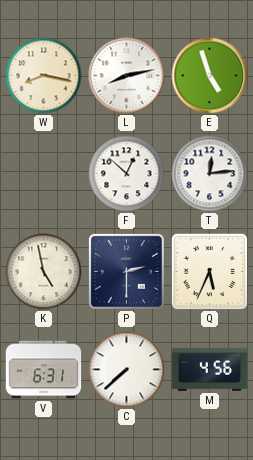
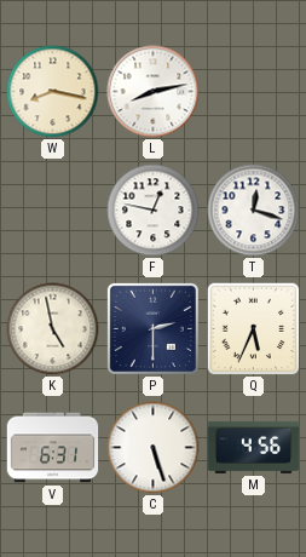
E: 4:57 -> none (210, 76)
F: 12:52 -> 12:47 (154, 211)
T: 12:14 -> 12:18 (254, 211)
C: 7:38 -> 5:27 (154, 448)
